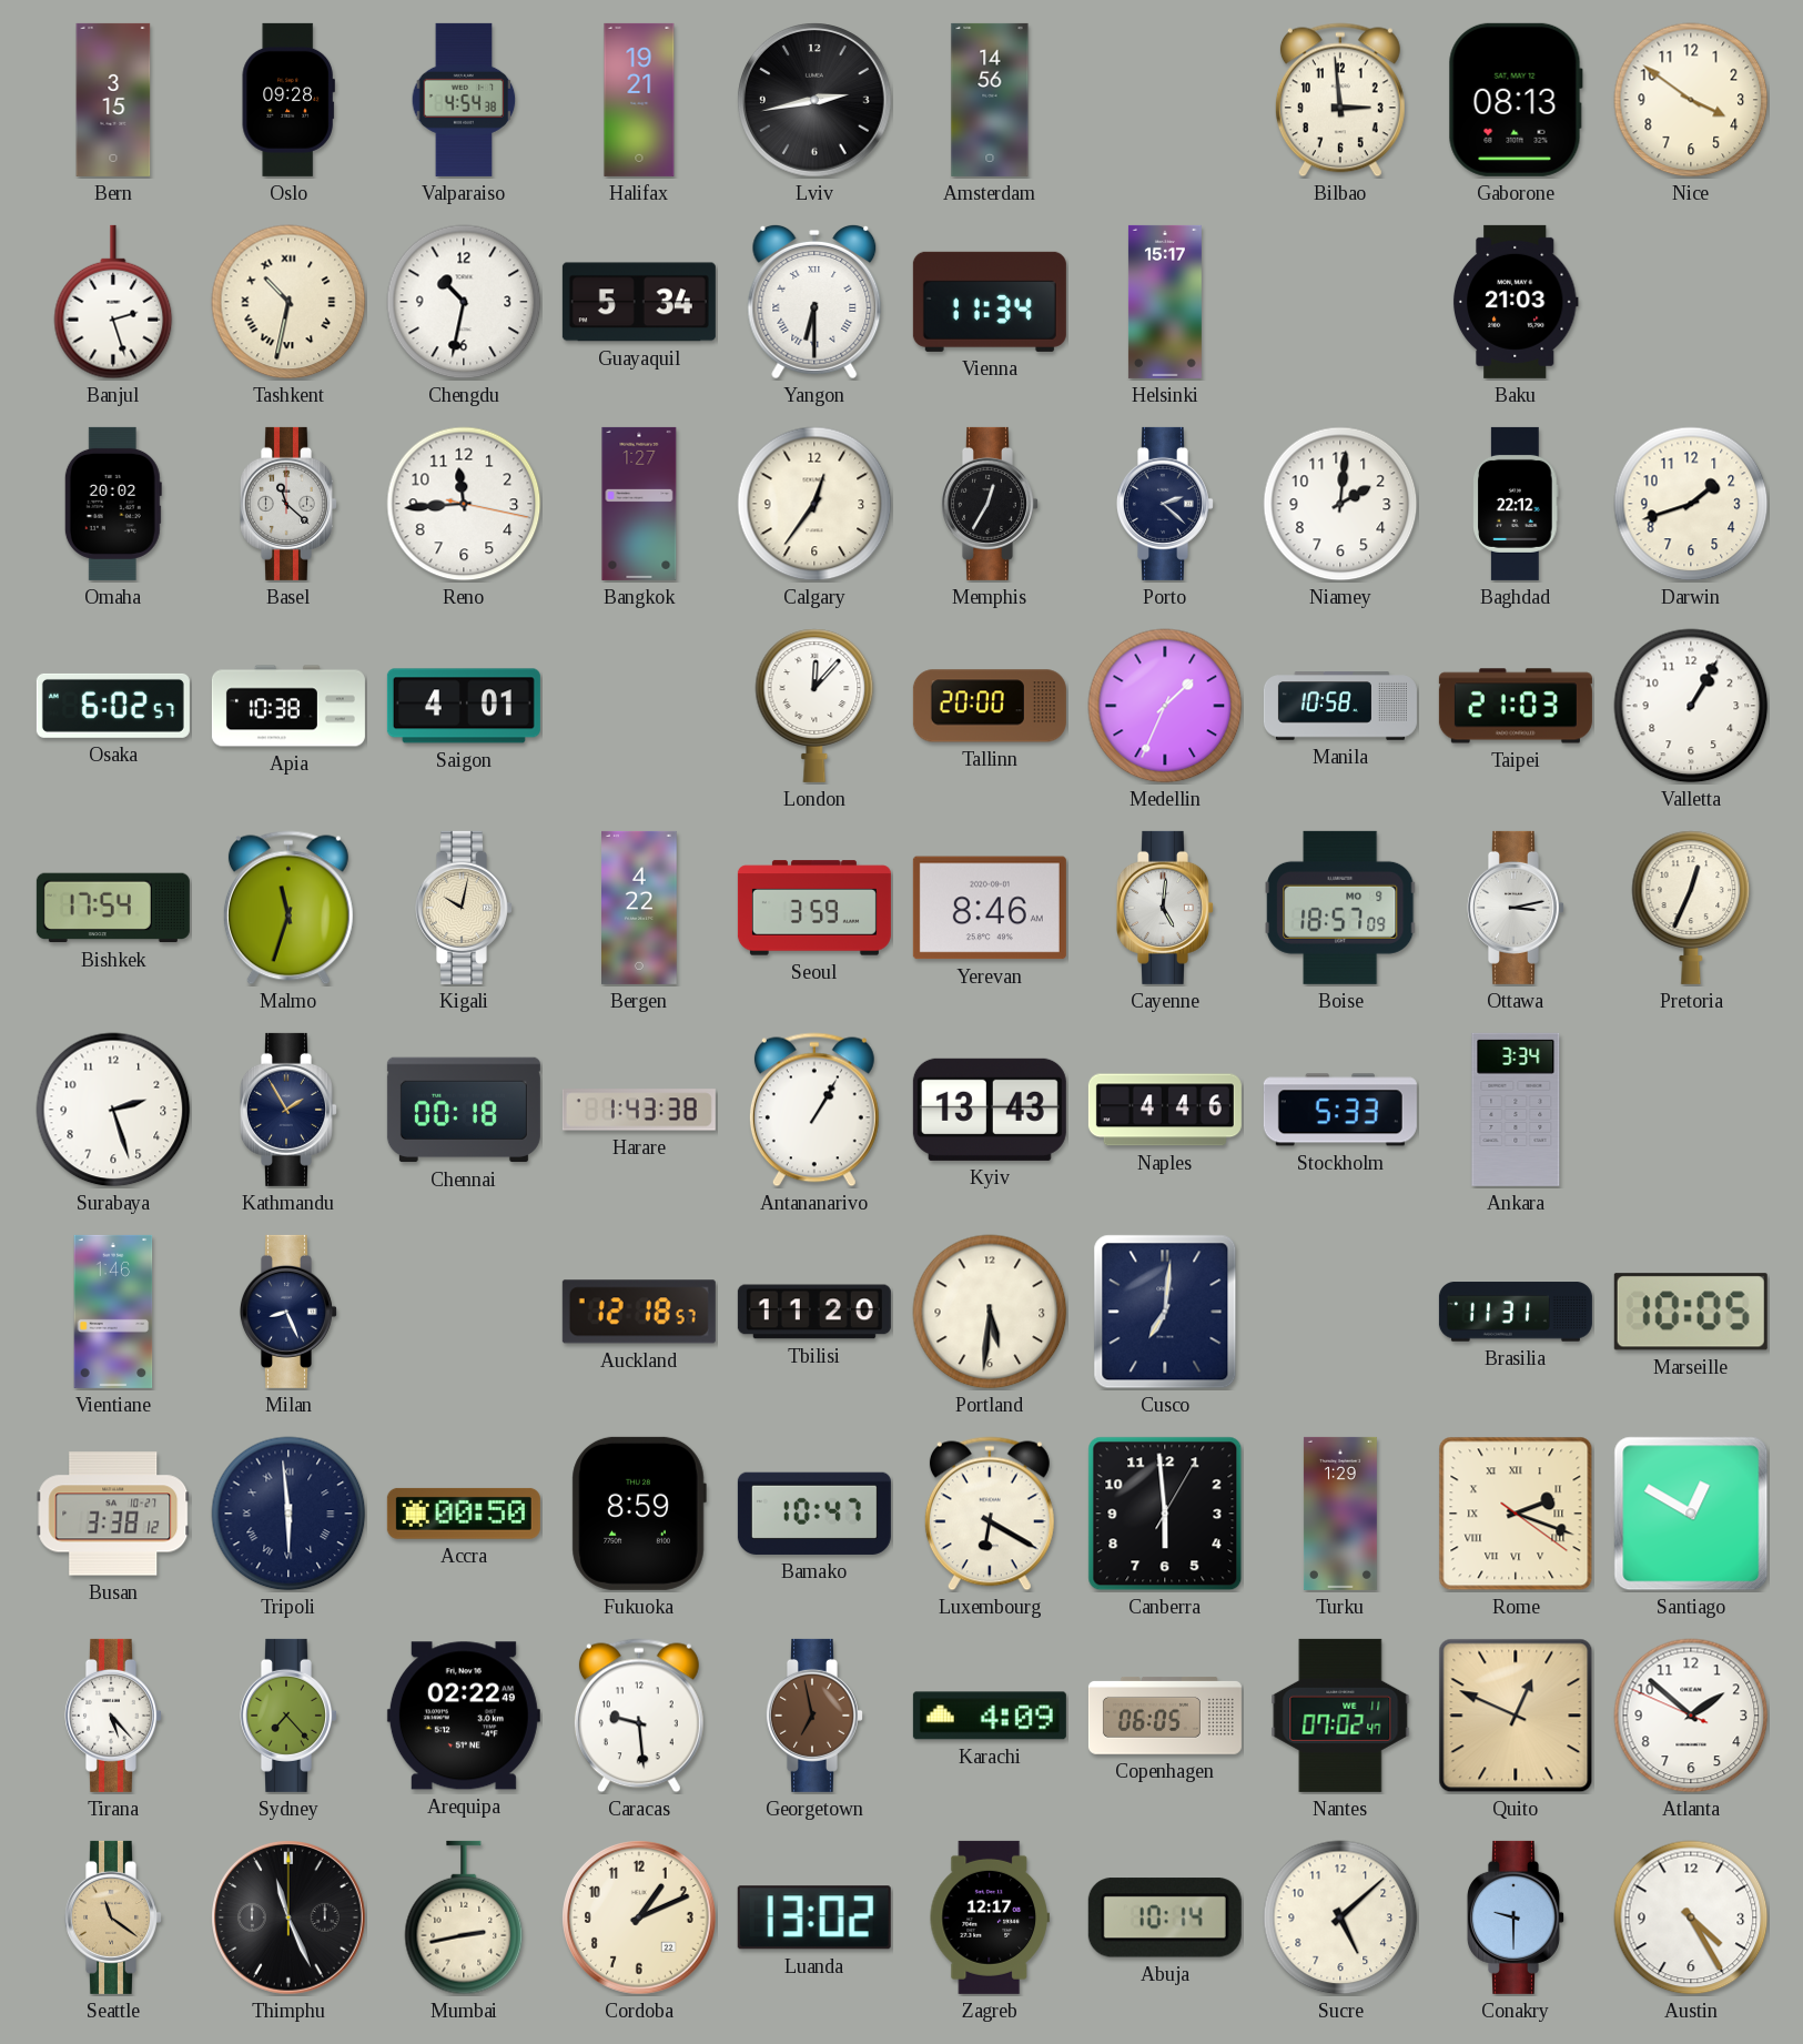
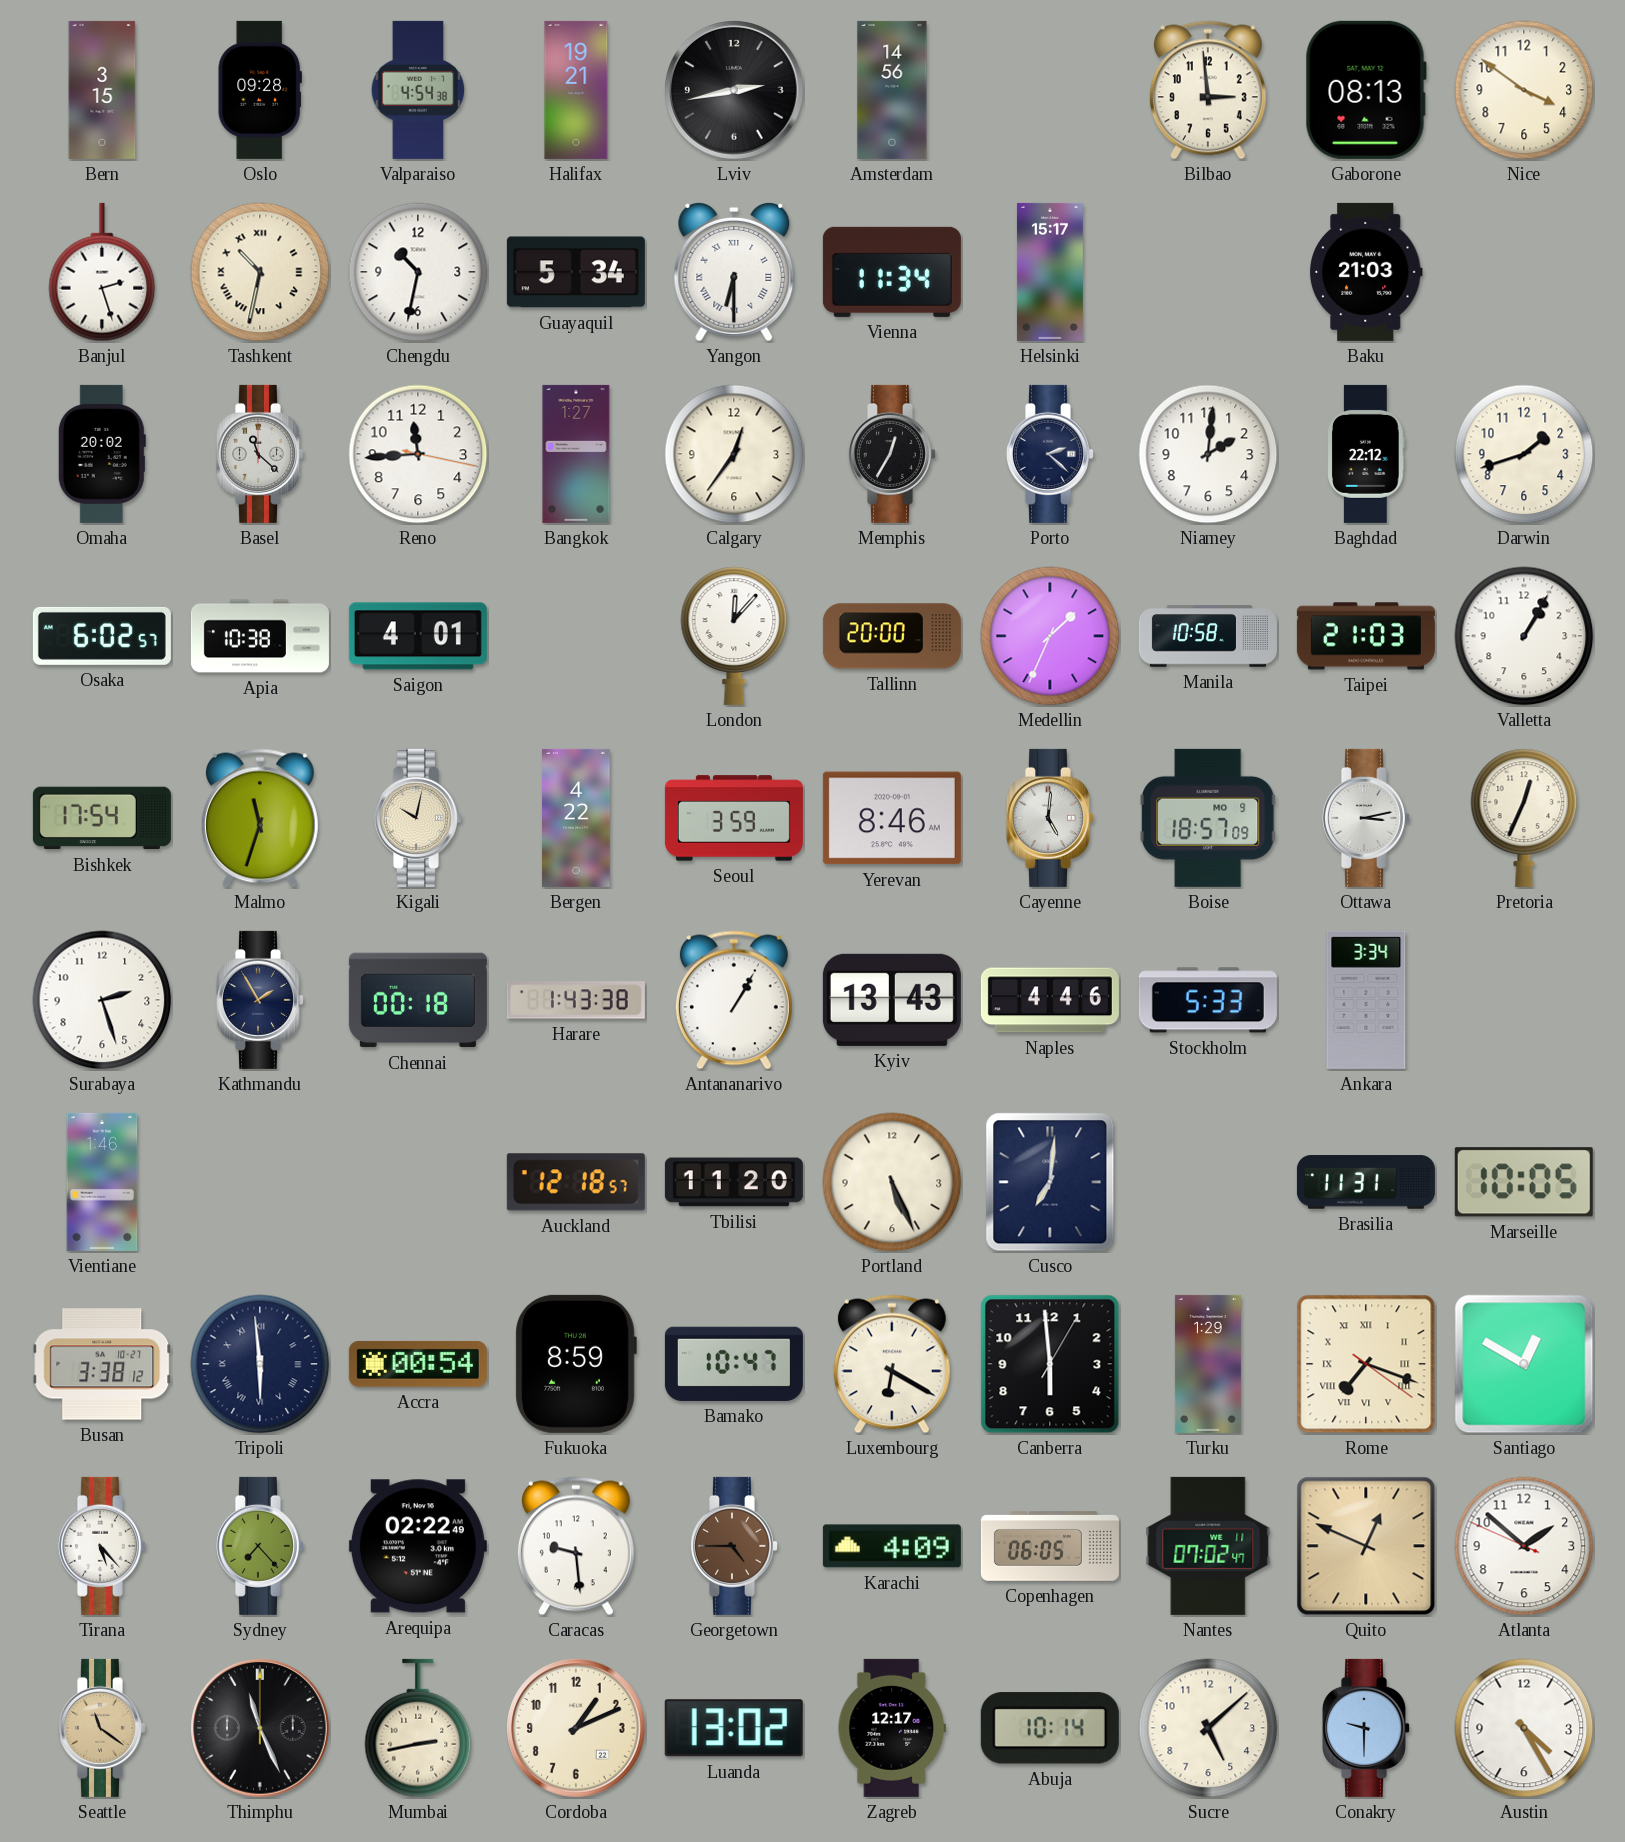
Milan: 8:26 -> none (288, 1312)
Portland: 5:31 -> 5:26 (892, 1182)
Accra: 00:50 -> 00:54 (418, 1364)
Rome: 2:18 -> 7:18 (1366, 1364)
Georgetown: 6:58 -> 4:45 (734, 1546)
